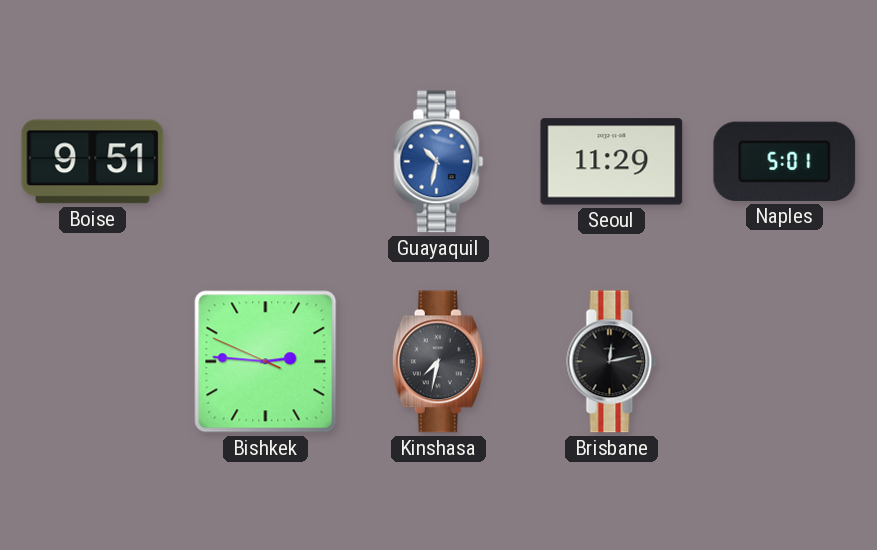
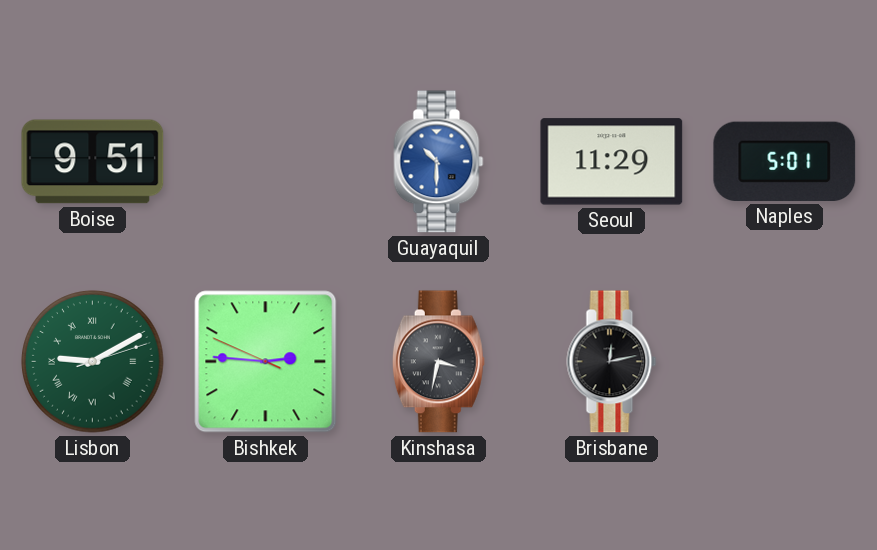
Guayaquil: 10:32 -> 10:30 (439, 162)
Lisbon: none -> 9:10 (93, 362)
Kinshasa: 7:32 -> 3:32 (438, 362)
